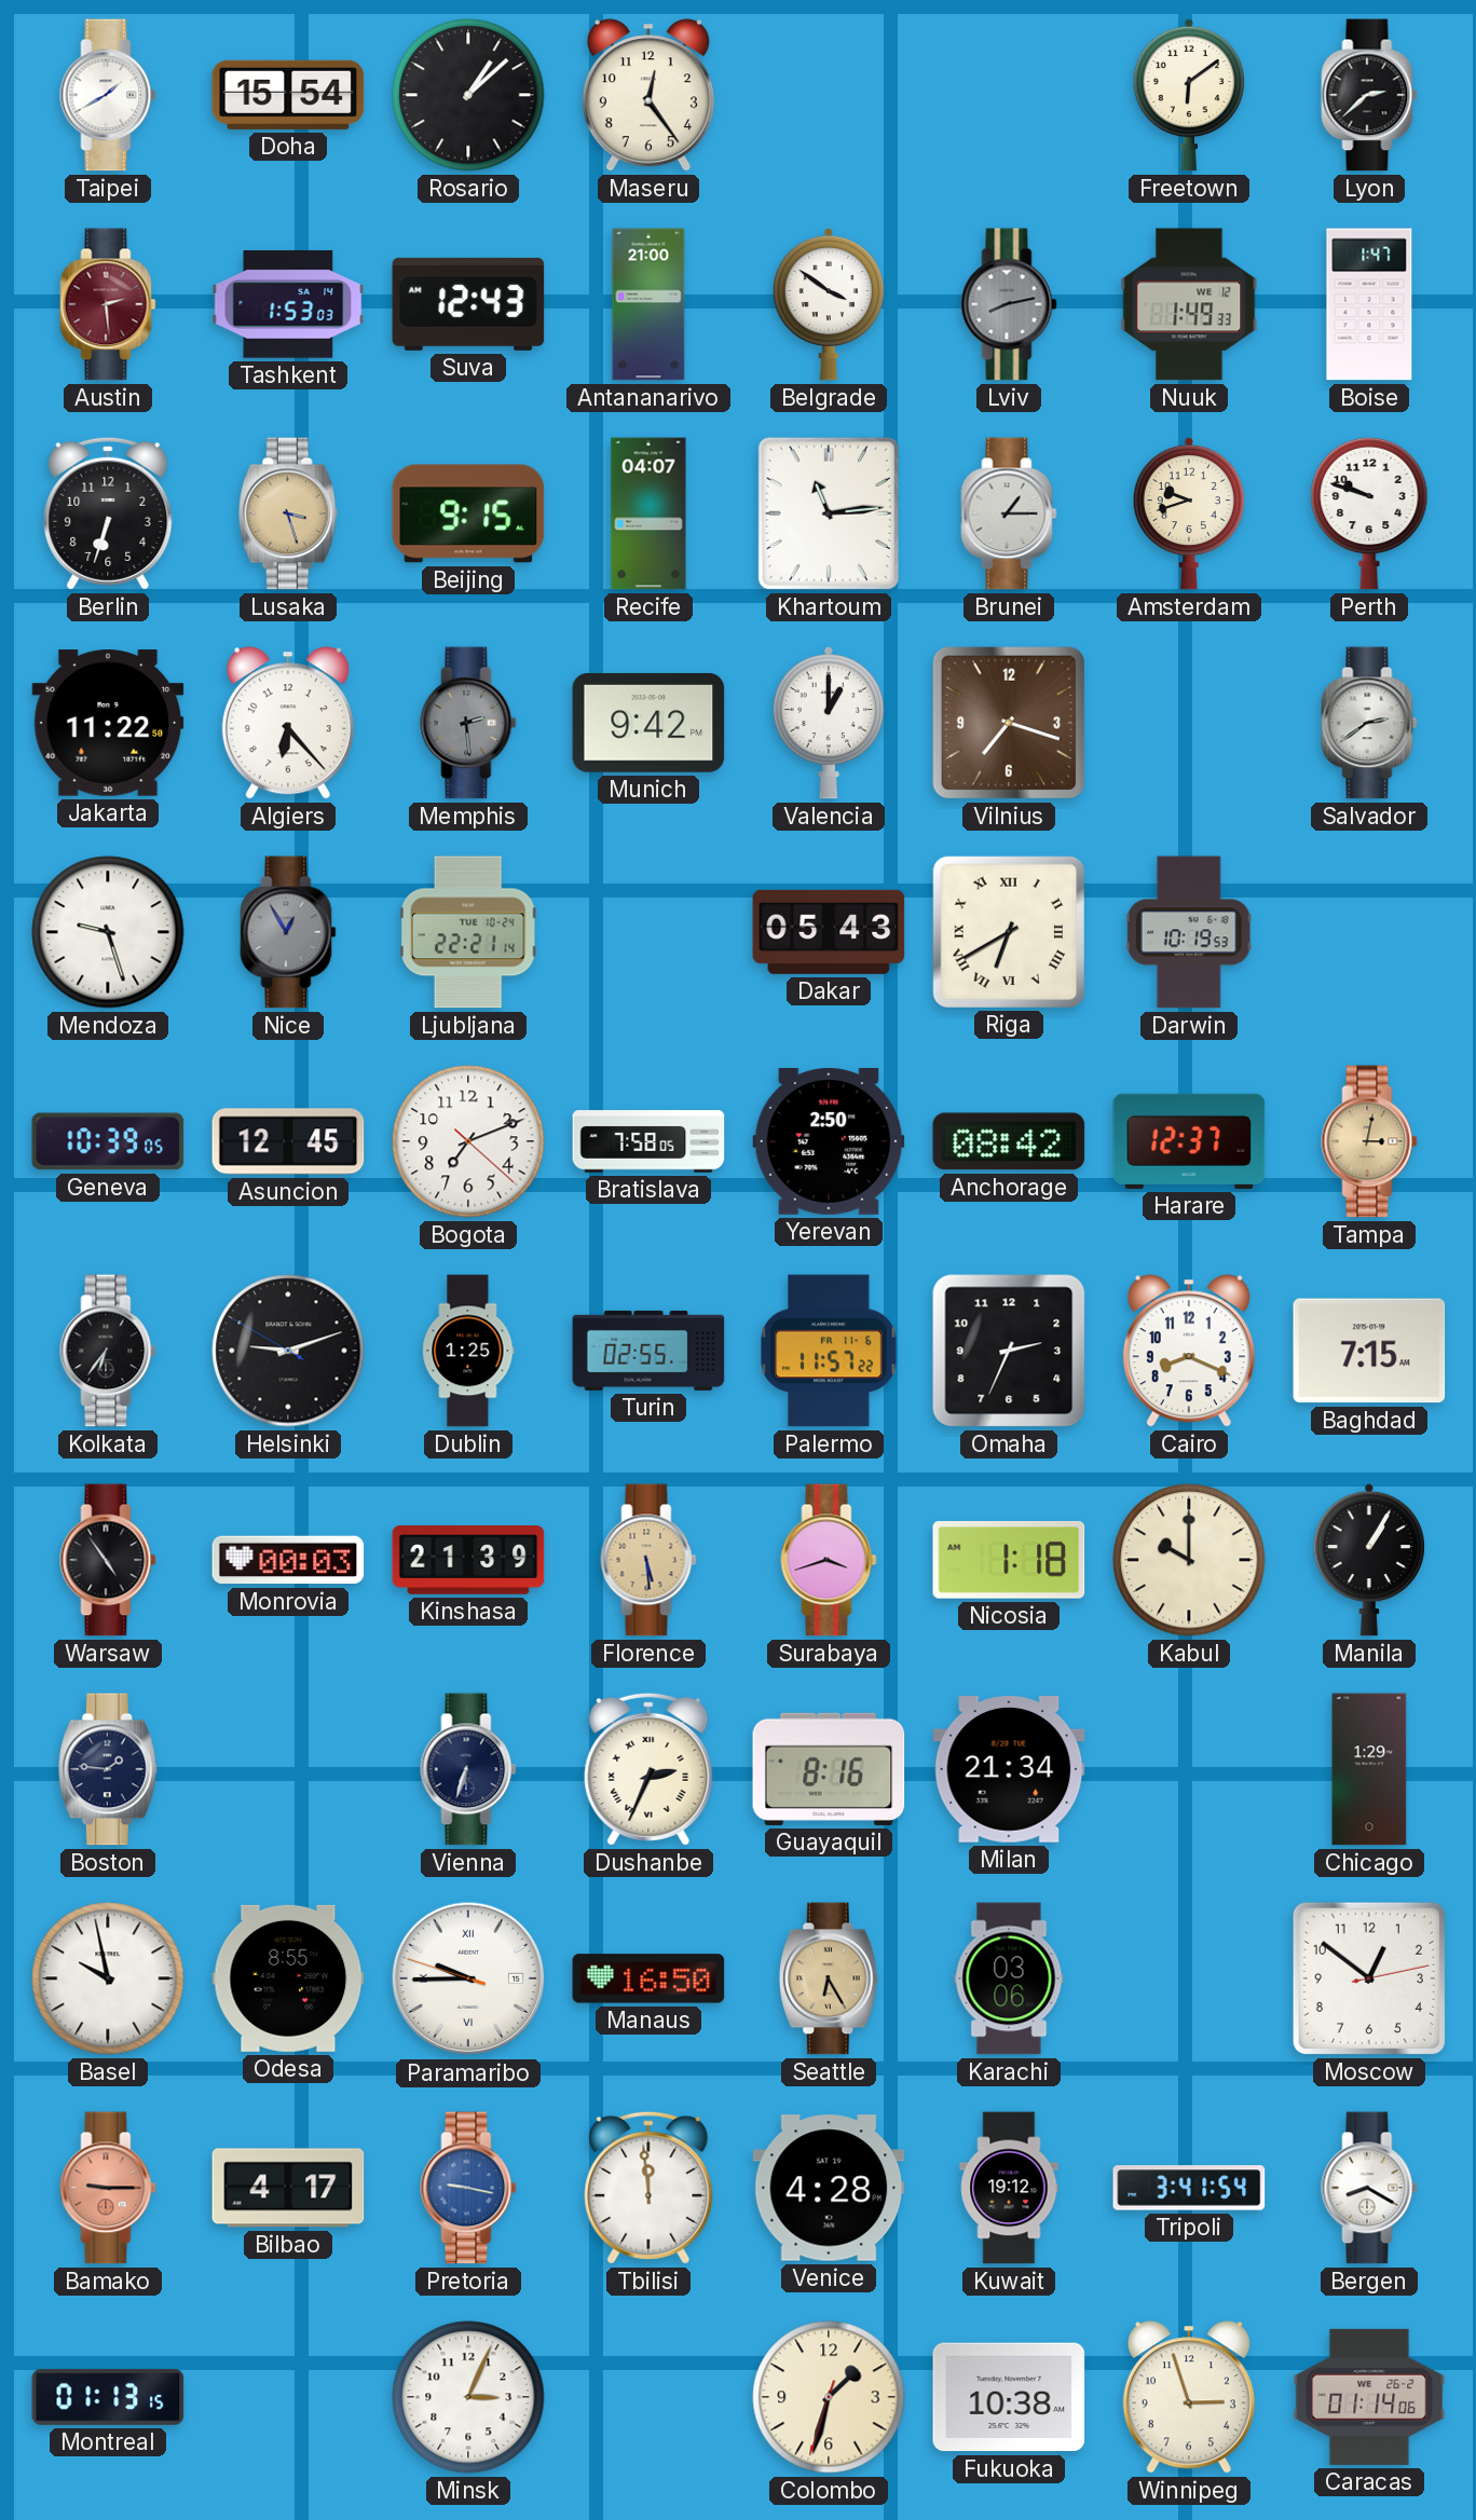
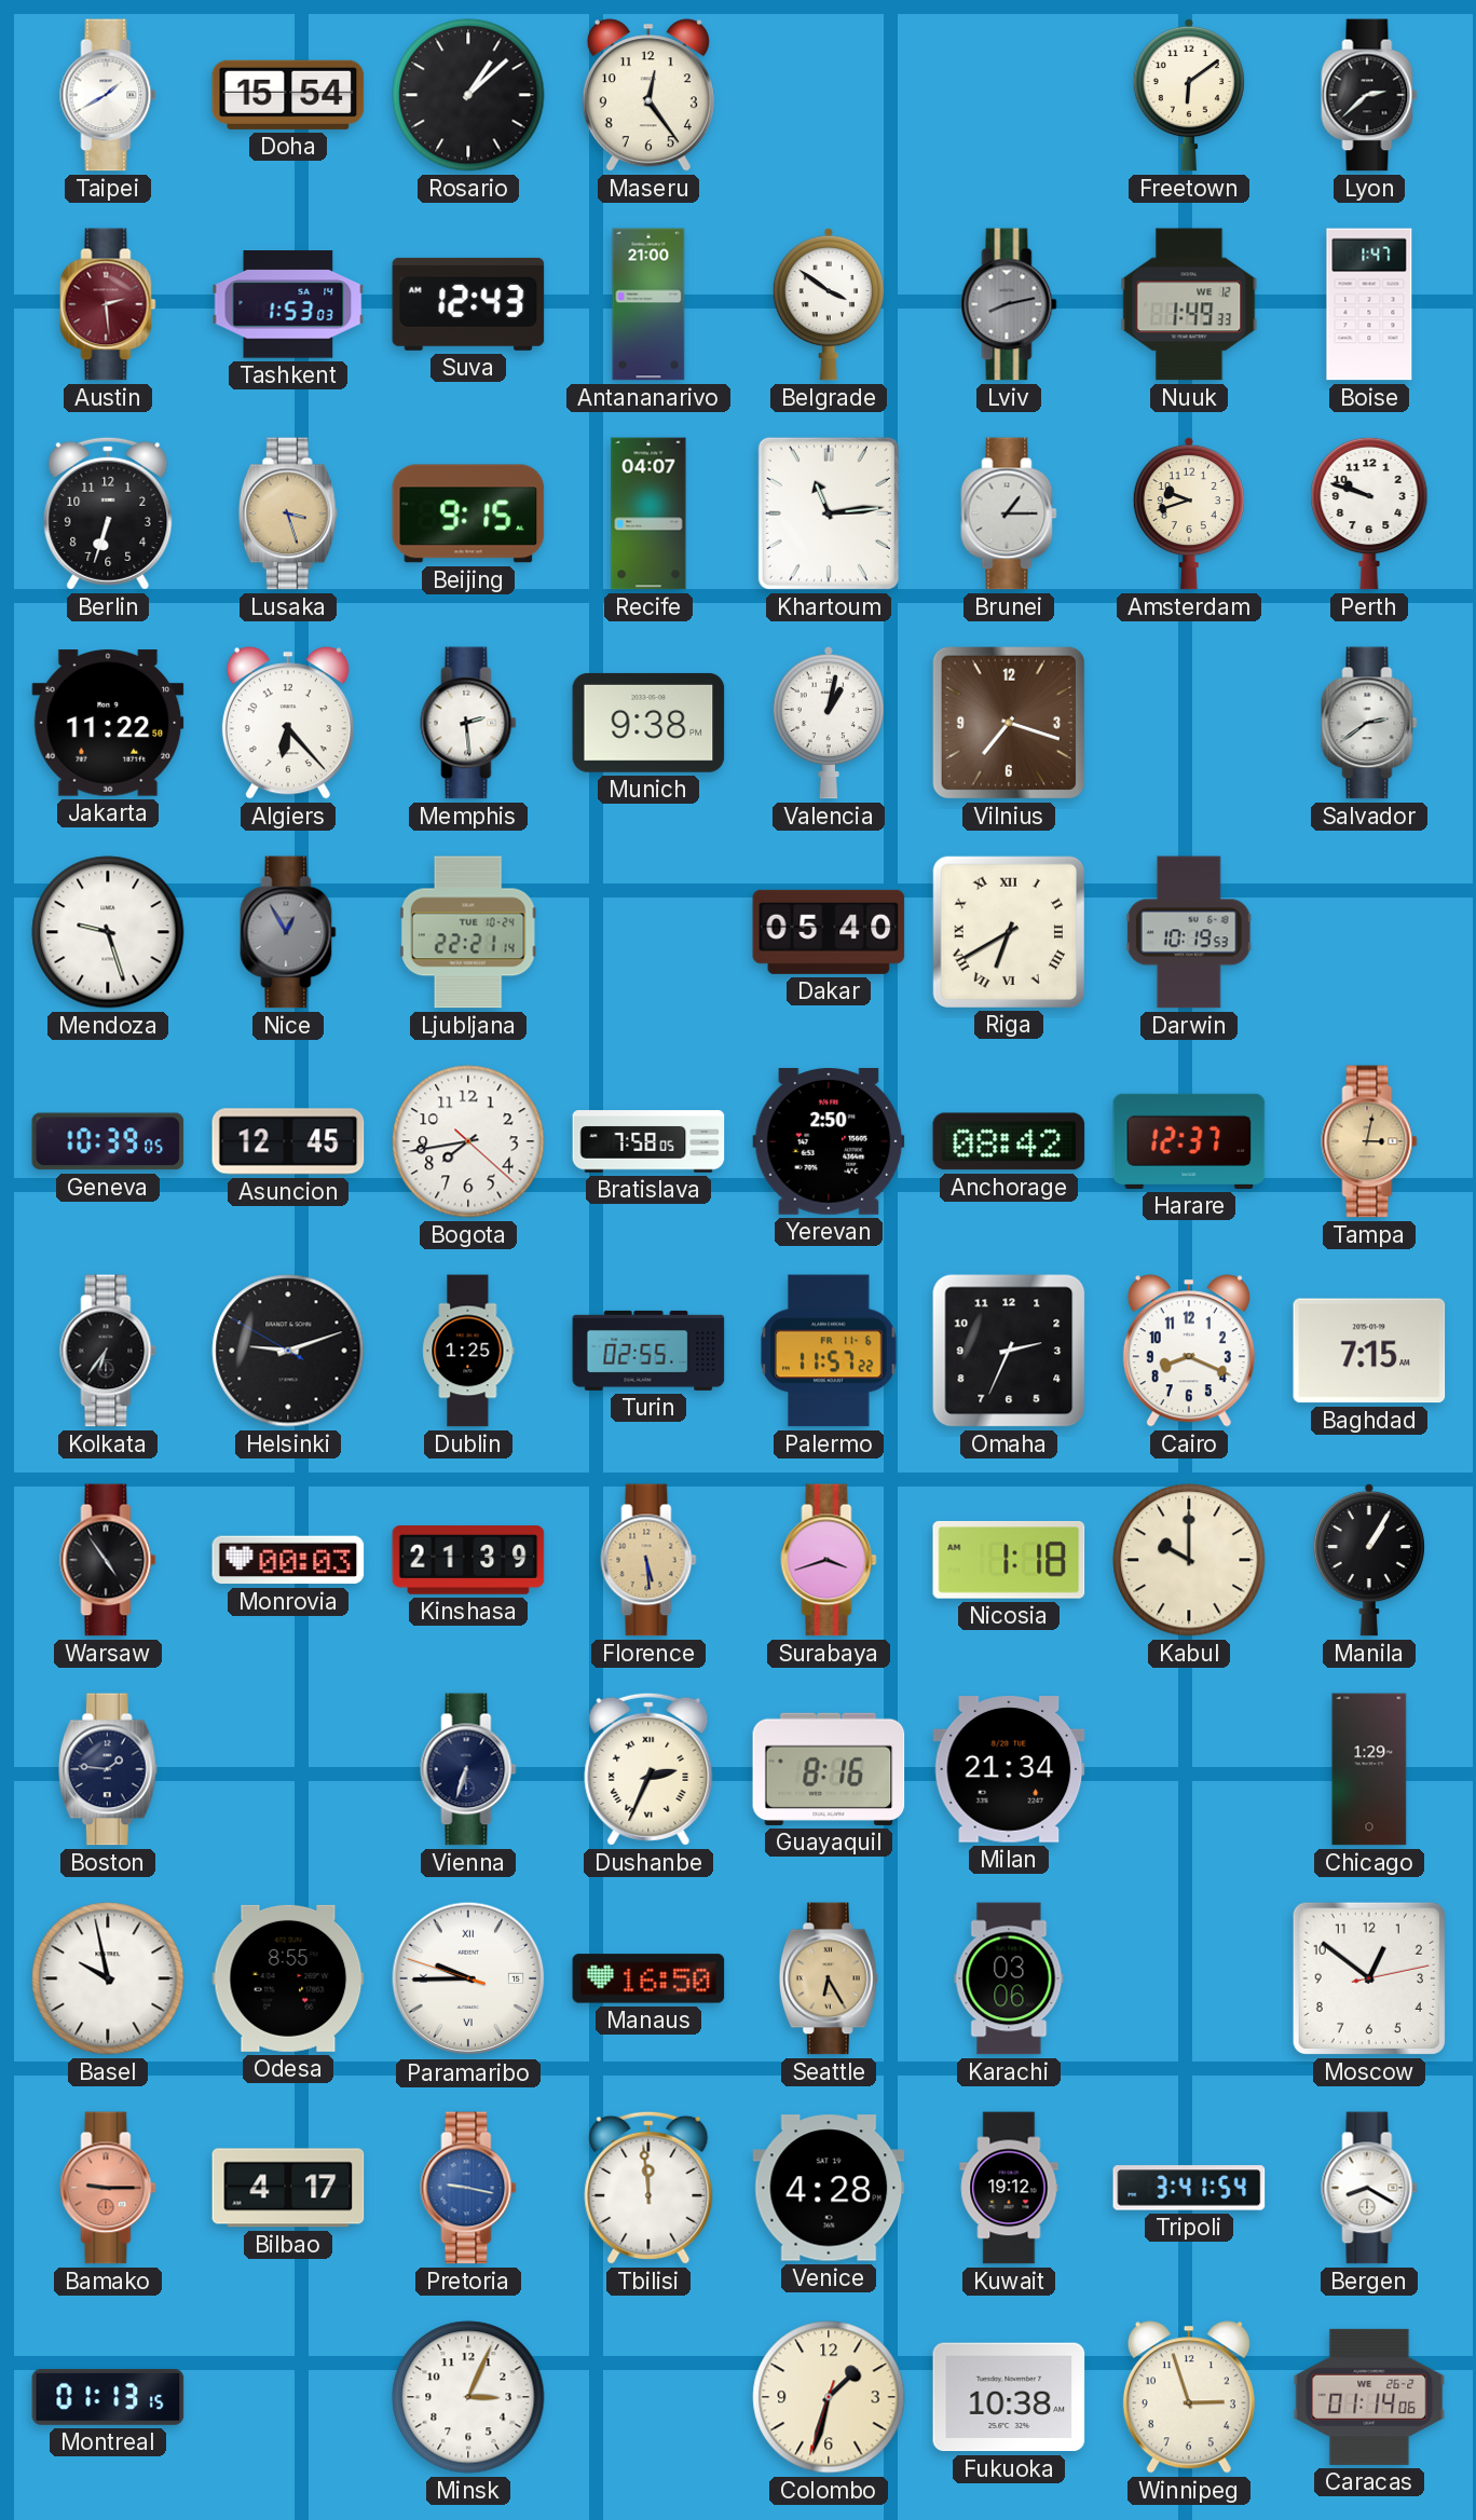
Memphis dial: grey -> white (468, 723)
Munich: 9:42 -> 9:38 (648, 723)
Valencia: 1:00 -> 1:02 (829, 723)
Dakar: 05:43 -> 05:40 (829, 932)
Bogota: 7:11 -> 7:43 (468, 1141)
